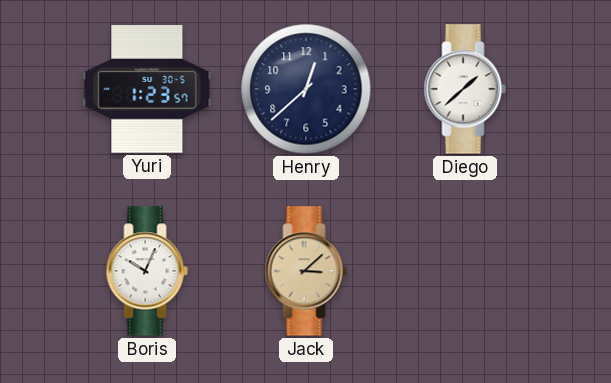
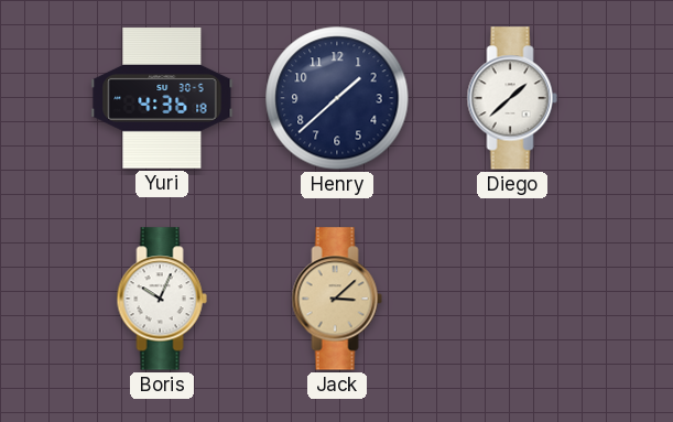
Yuri: 1:23 -> 4:36 (162, 99)
Henry: 12:38 -> 1:38 (337, 98)
